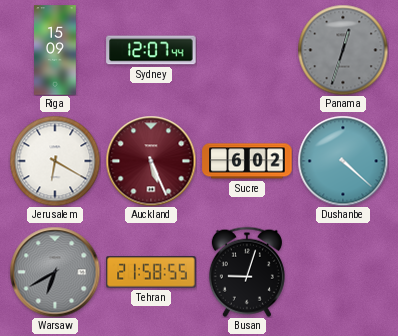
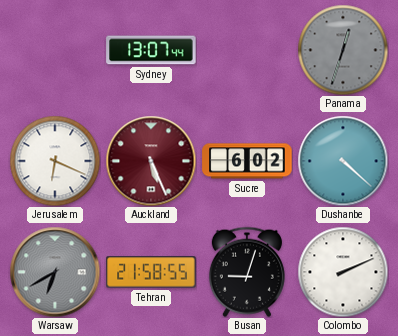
Riga: 15:09 -> none (55, 50)
Sydney: 12:07 -> 13:07 (151, 50)
Jerusalem: 6:20 -> 6:19 (55, 161)
Colombo: none -> 2:11 (343, 272)
